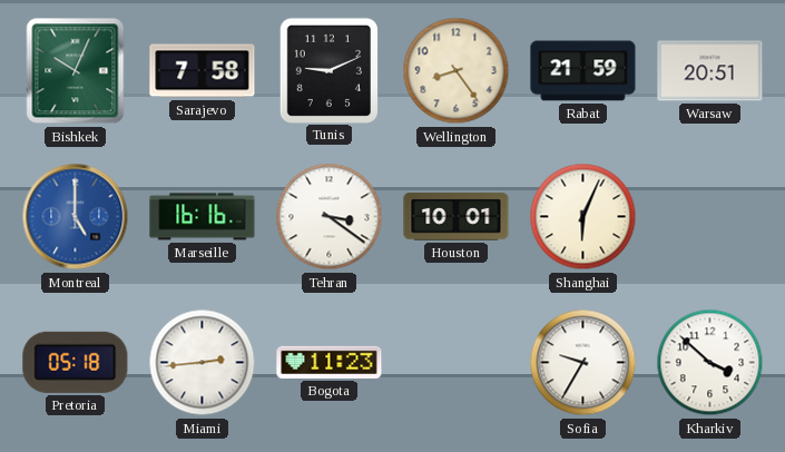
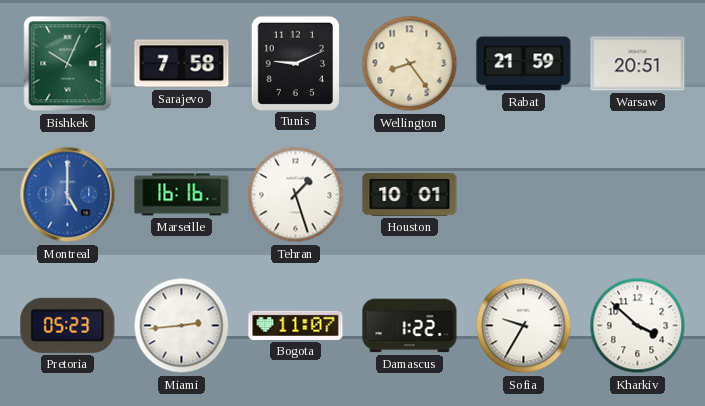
Tehran: 3:21 -> 1:27 (296, 195)
Shanghai: 6:04 -> none (583, 217)
Pretoria: 05:18 -> 05:23 (68, 325)
Bogota: 11:23 -> 11:07 (296, 325)
Damascus: none -> 1:22 (410, 326)
